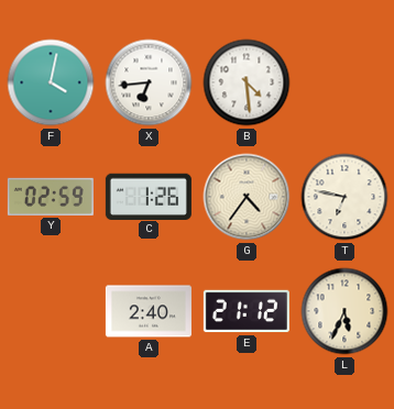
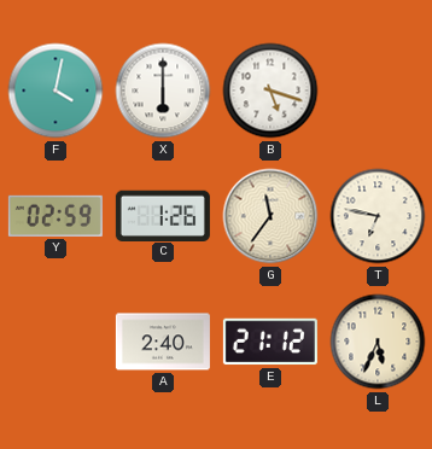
X: 6:44 -> 6:00 (163, 91)
B: 4:29 -> 5:18 (270, 91)
G: 4:36 -> 11:36 (270, 216)
